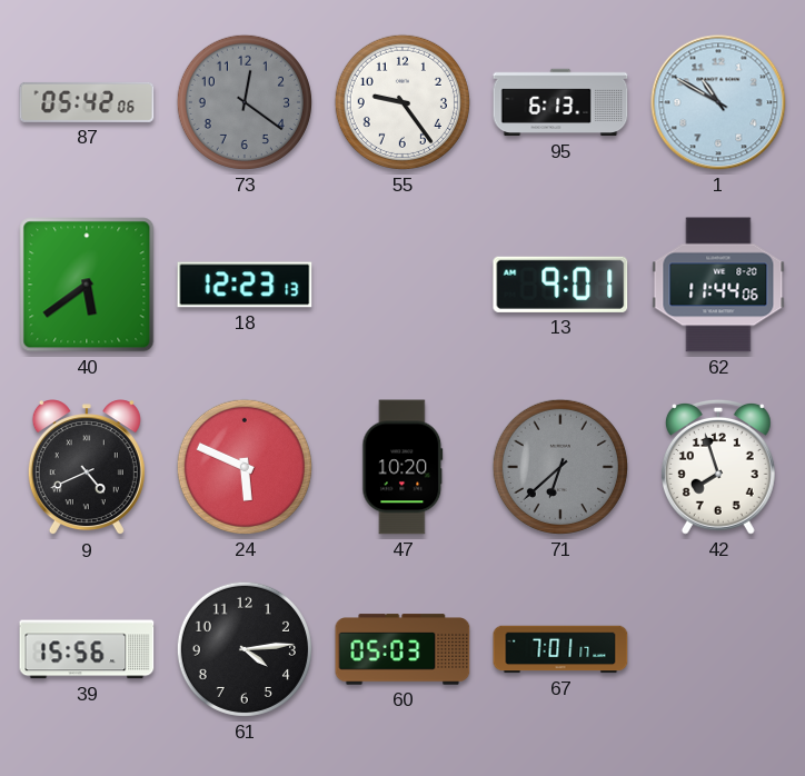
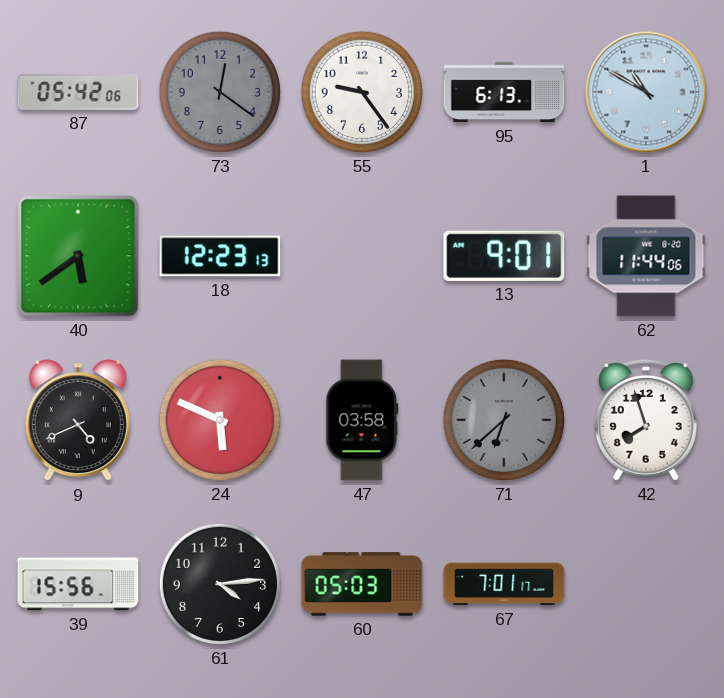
47: 10:20 -> 03:58 (362, 420)
